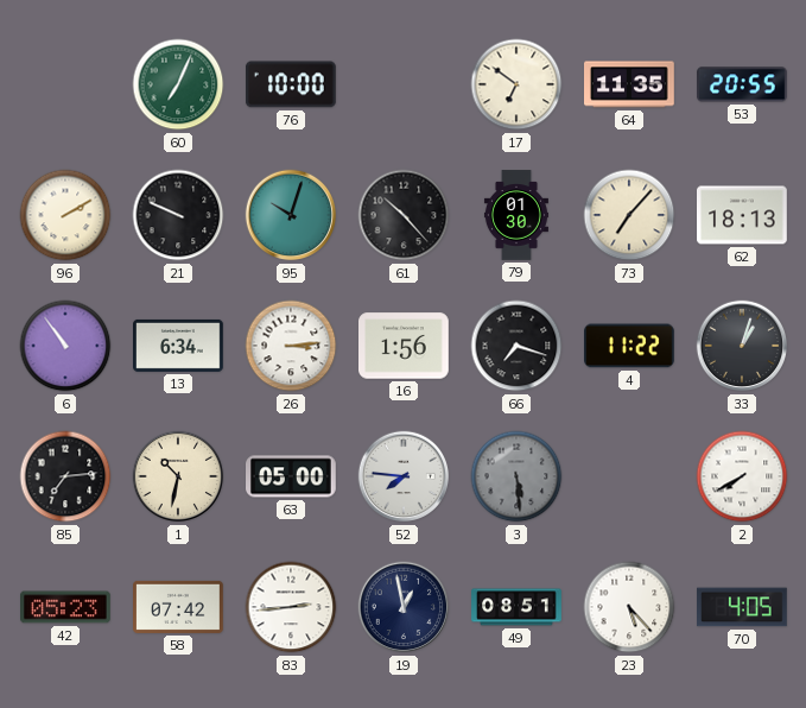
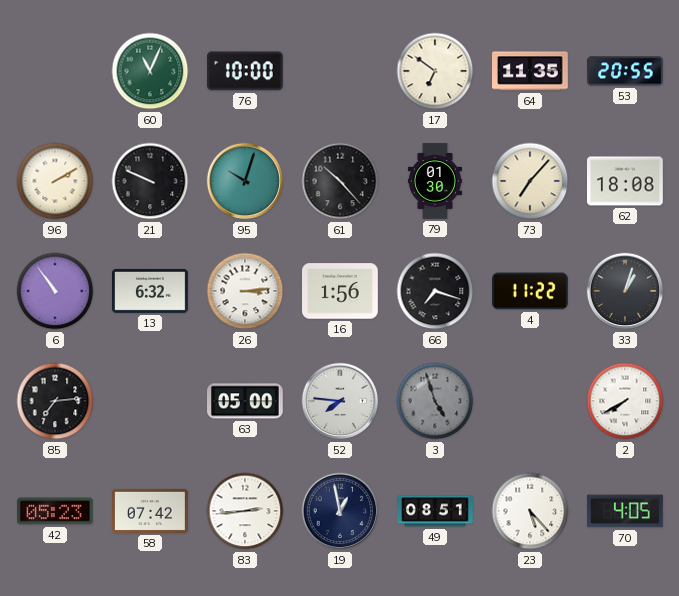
60: 7:04 -> 11:04 (150, 71)
62: 18:13 -> 18:08 (626, 181)
13: 6:34 -> 6:32 (151, 291)
1: 10:32 -> none (178, 476)
3: 5:29 -> 4:57 (435, 401)
